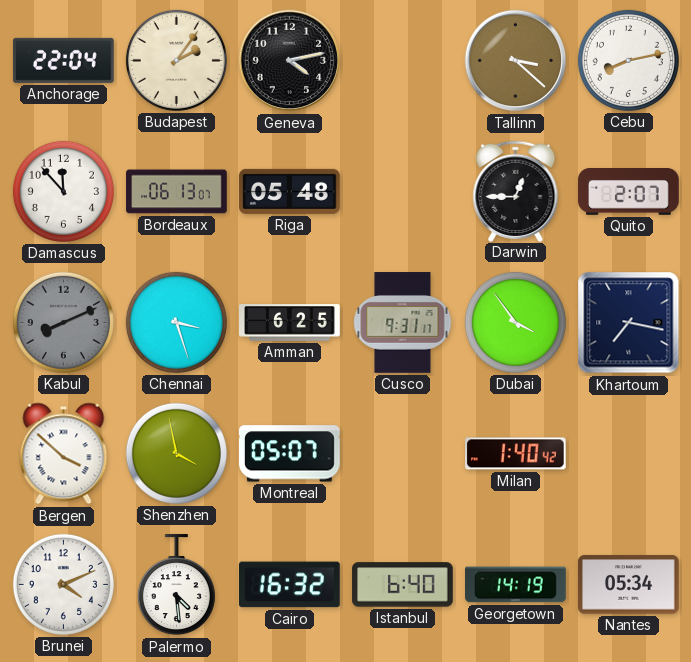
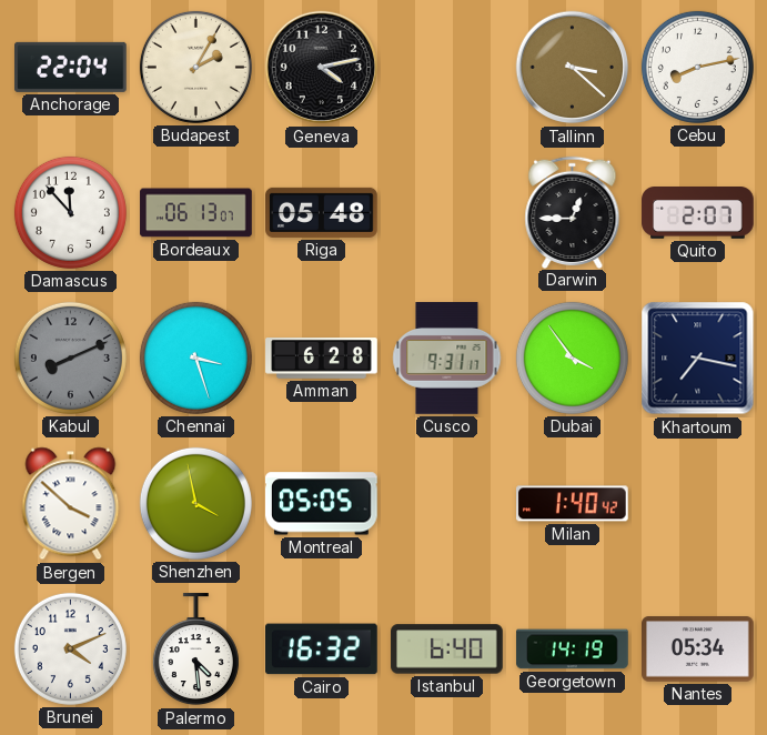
Budapest: 2:06 -> 2:05 (195, 67)
Amman: 6:25 -> 6:28 (322, 359)
Montreal: 05:07 -> 05:05 (322, 504)
